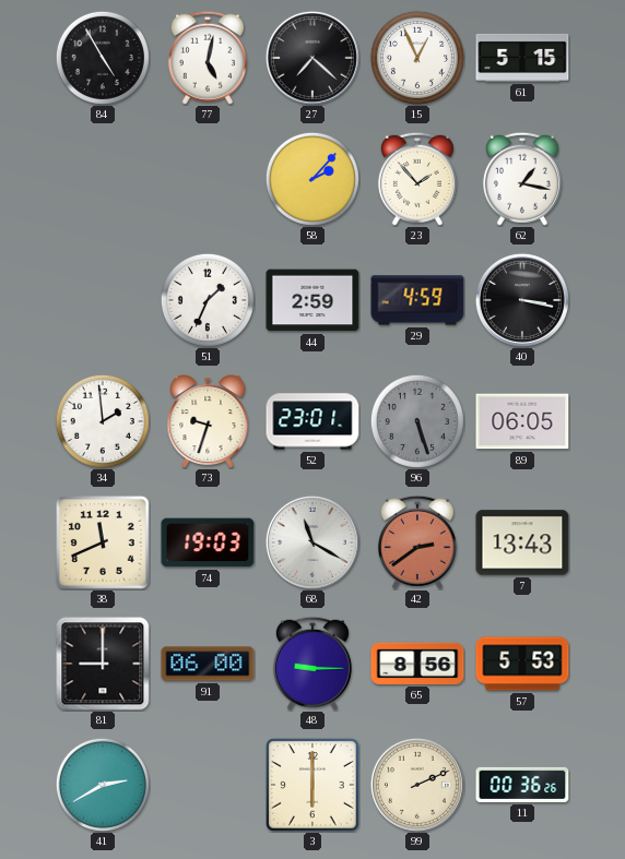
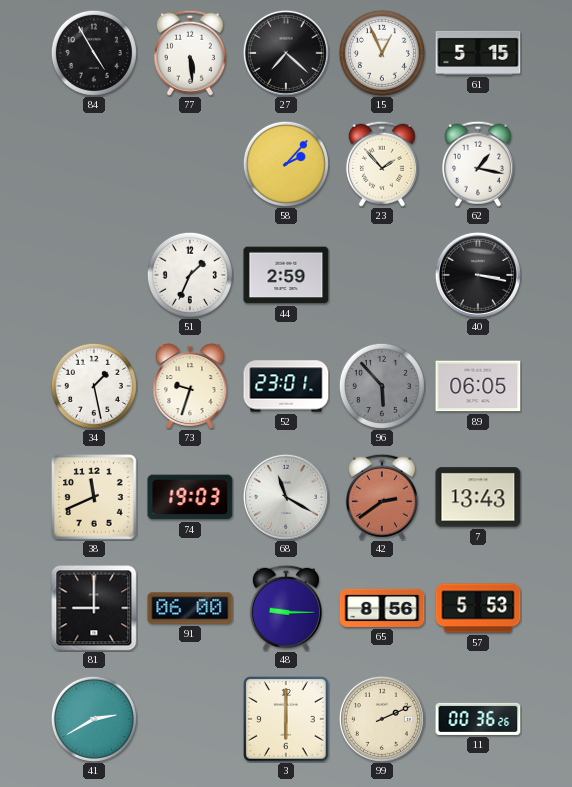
77: 5:02 -> 5:29 (190, 53)
29: 4:59 -> none (417, 300)
34: 1:59 -> 1:28 (94, 386)
96: 5:27 -> 5:53 (382, 386)
